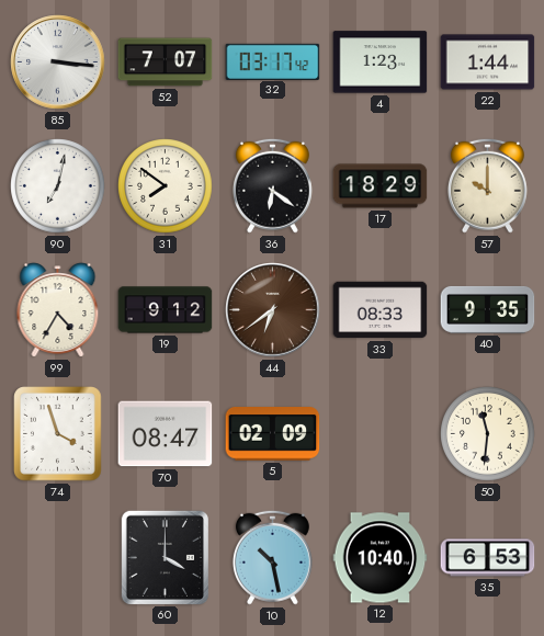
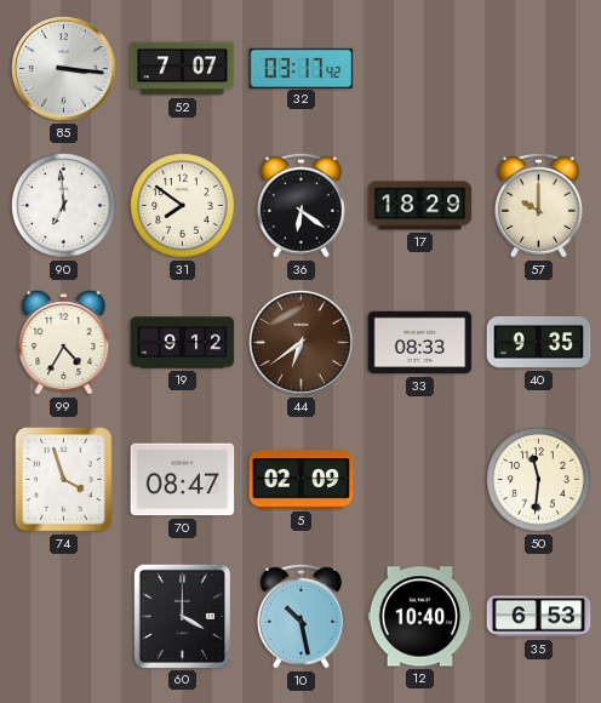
4: 1:23 -> none (381, 63)
22: 1:44 -> none (488, 63)
90: 7:02 -> 6:59 (64, 206)
